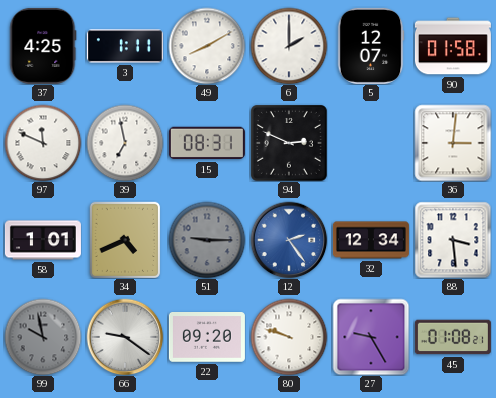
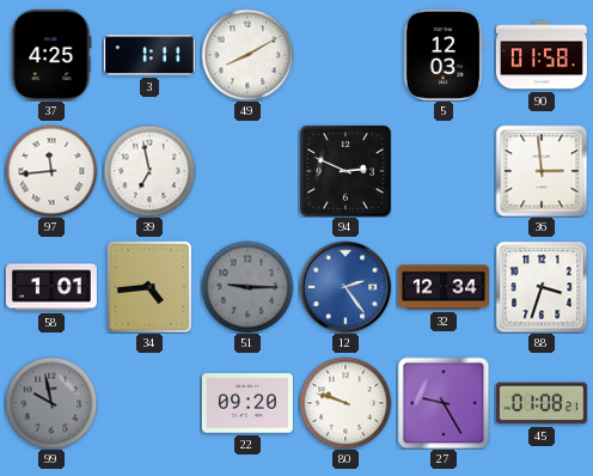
6: 2:00 -> none (289, 46)
5: 12:07 -> 12:03 (444, 55)
97: 11:49 -> 11:44 (51, 171)
15: 08:31 -> none (207, 143)
36: 3:01 -> 2:59 (542, 171)
34: 4:41 -> 4:44 (149, 287)
88: 3:29 -> 3:33 (542, 287)
66: 9:21 -> none (125, 337)
